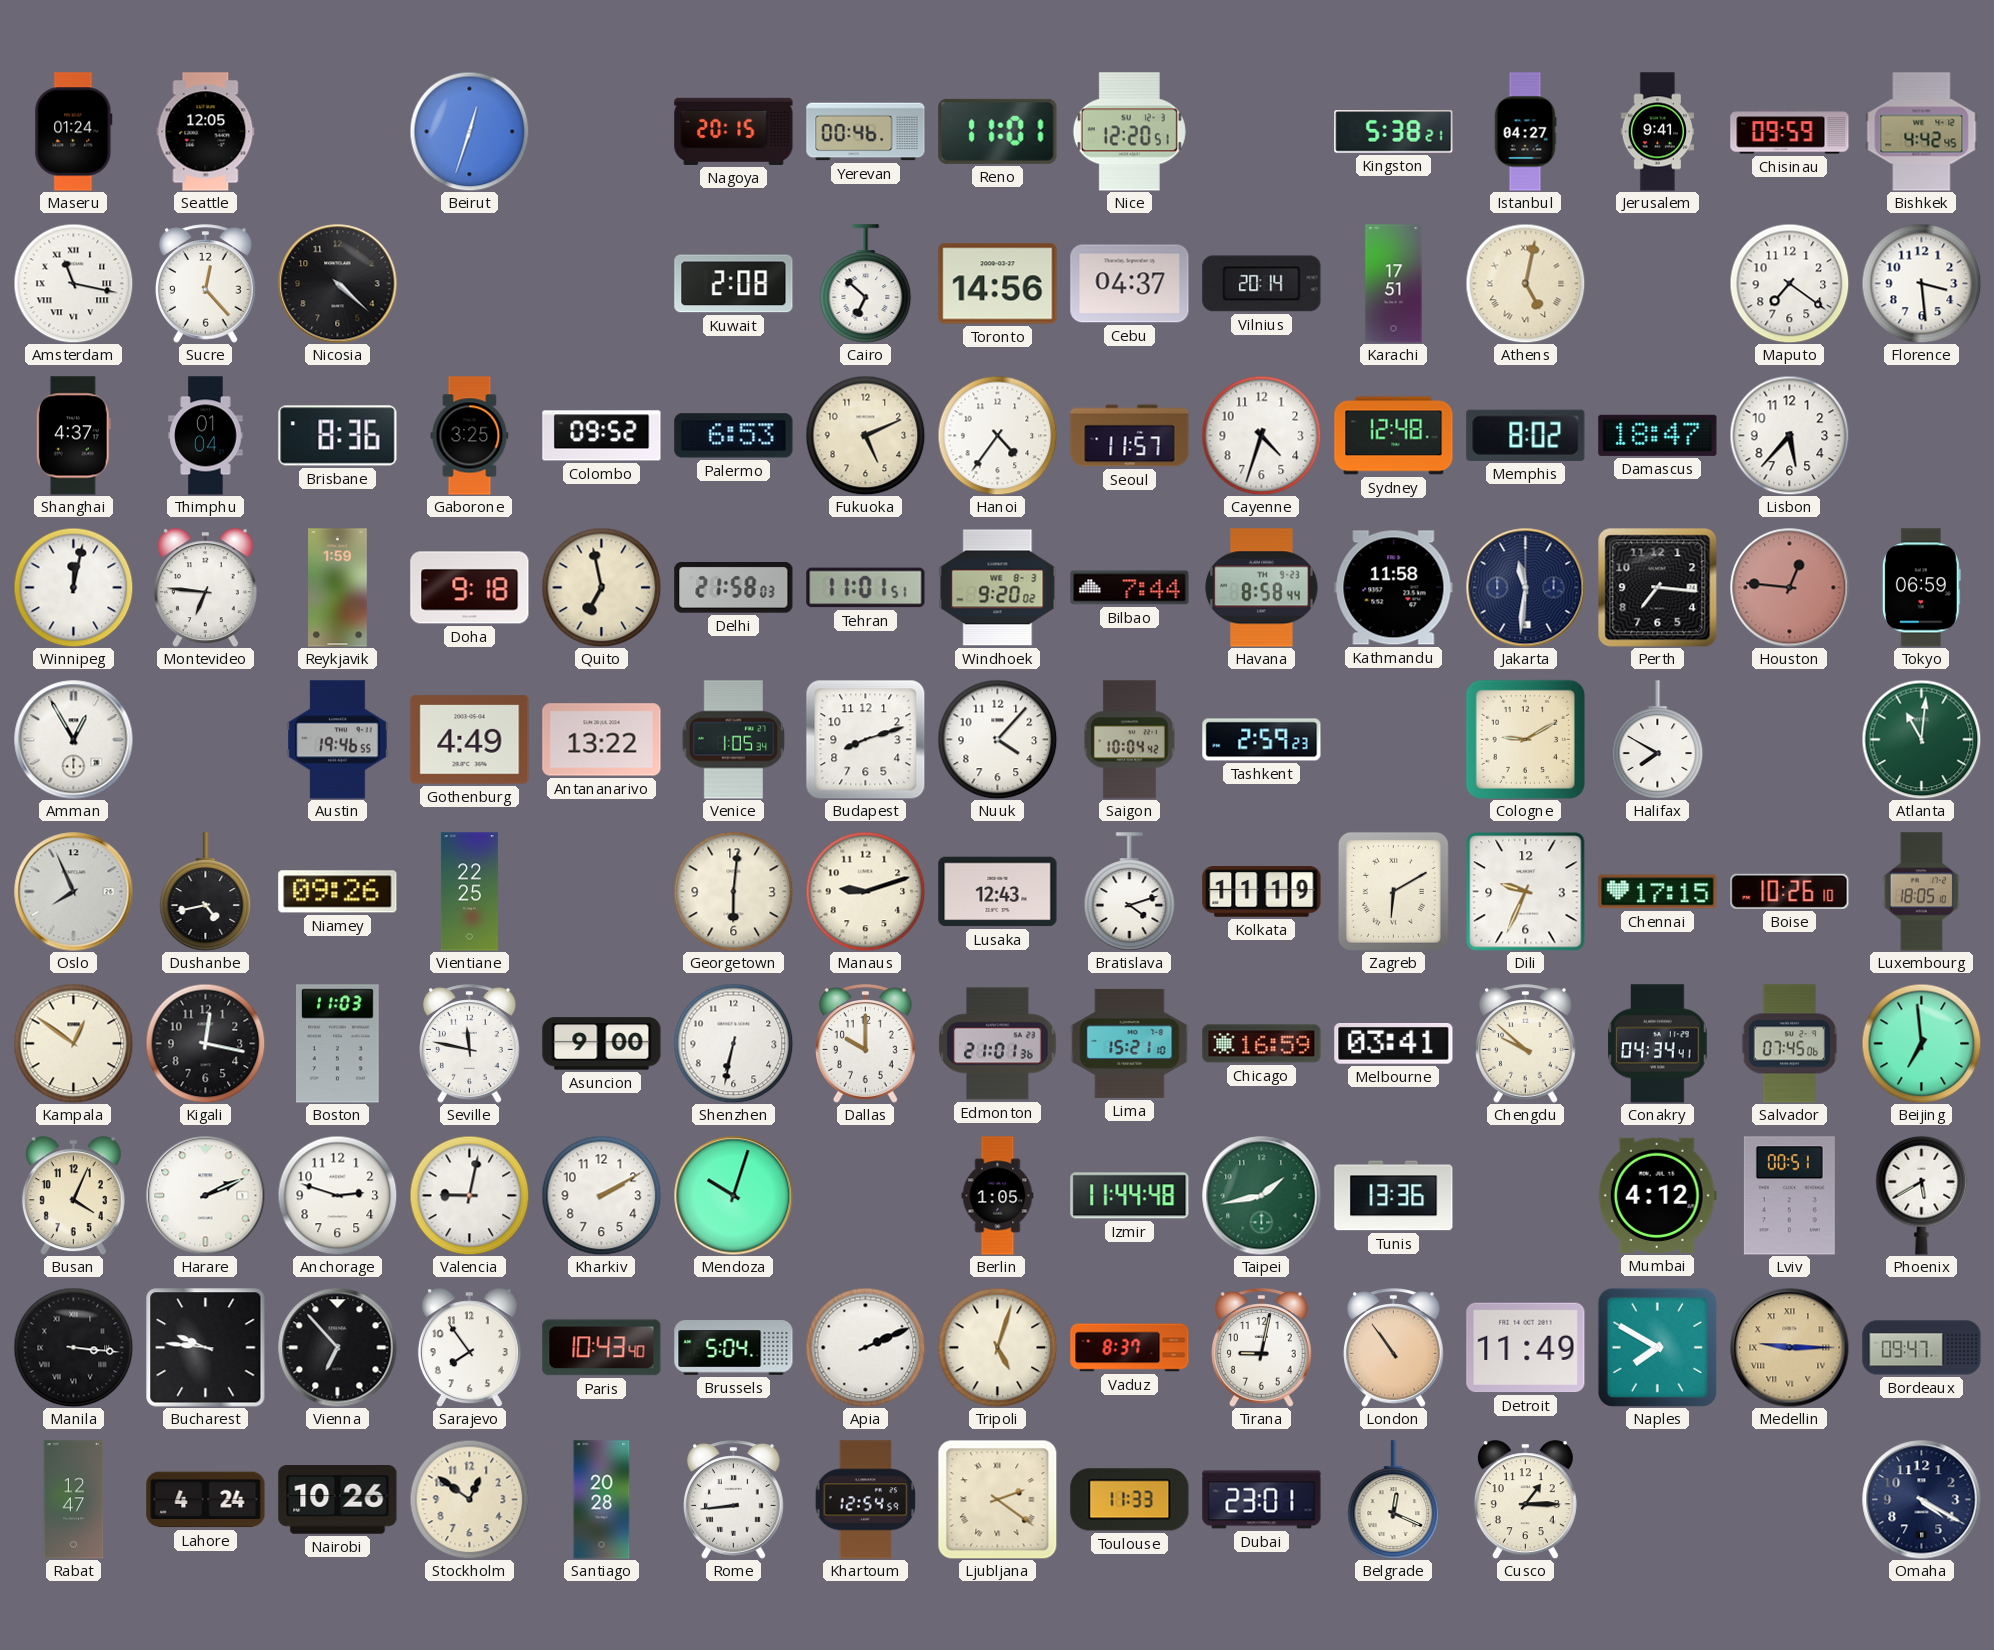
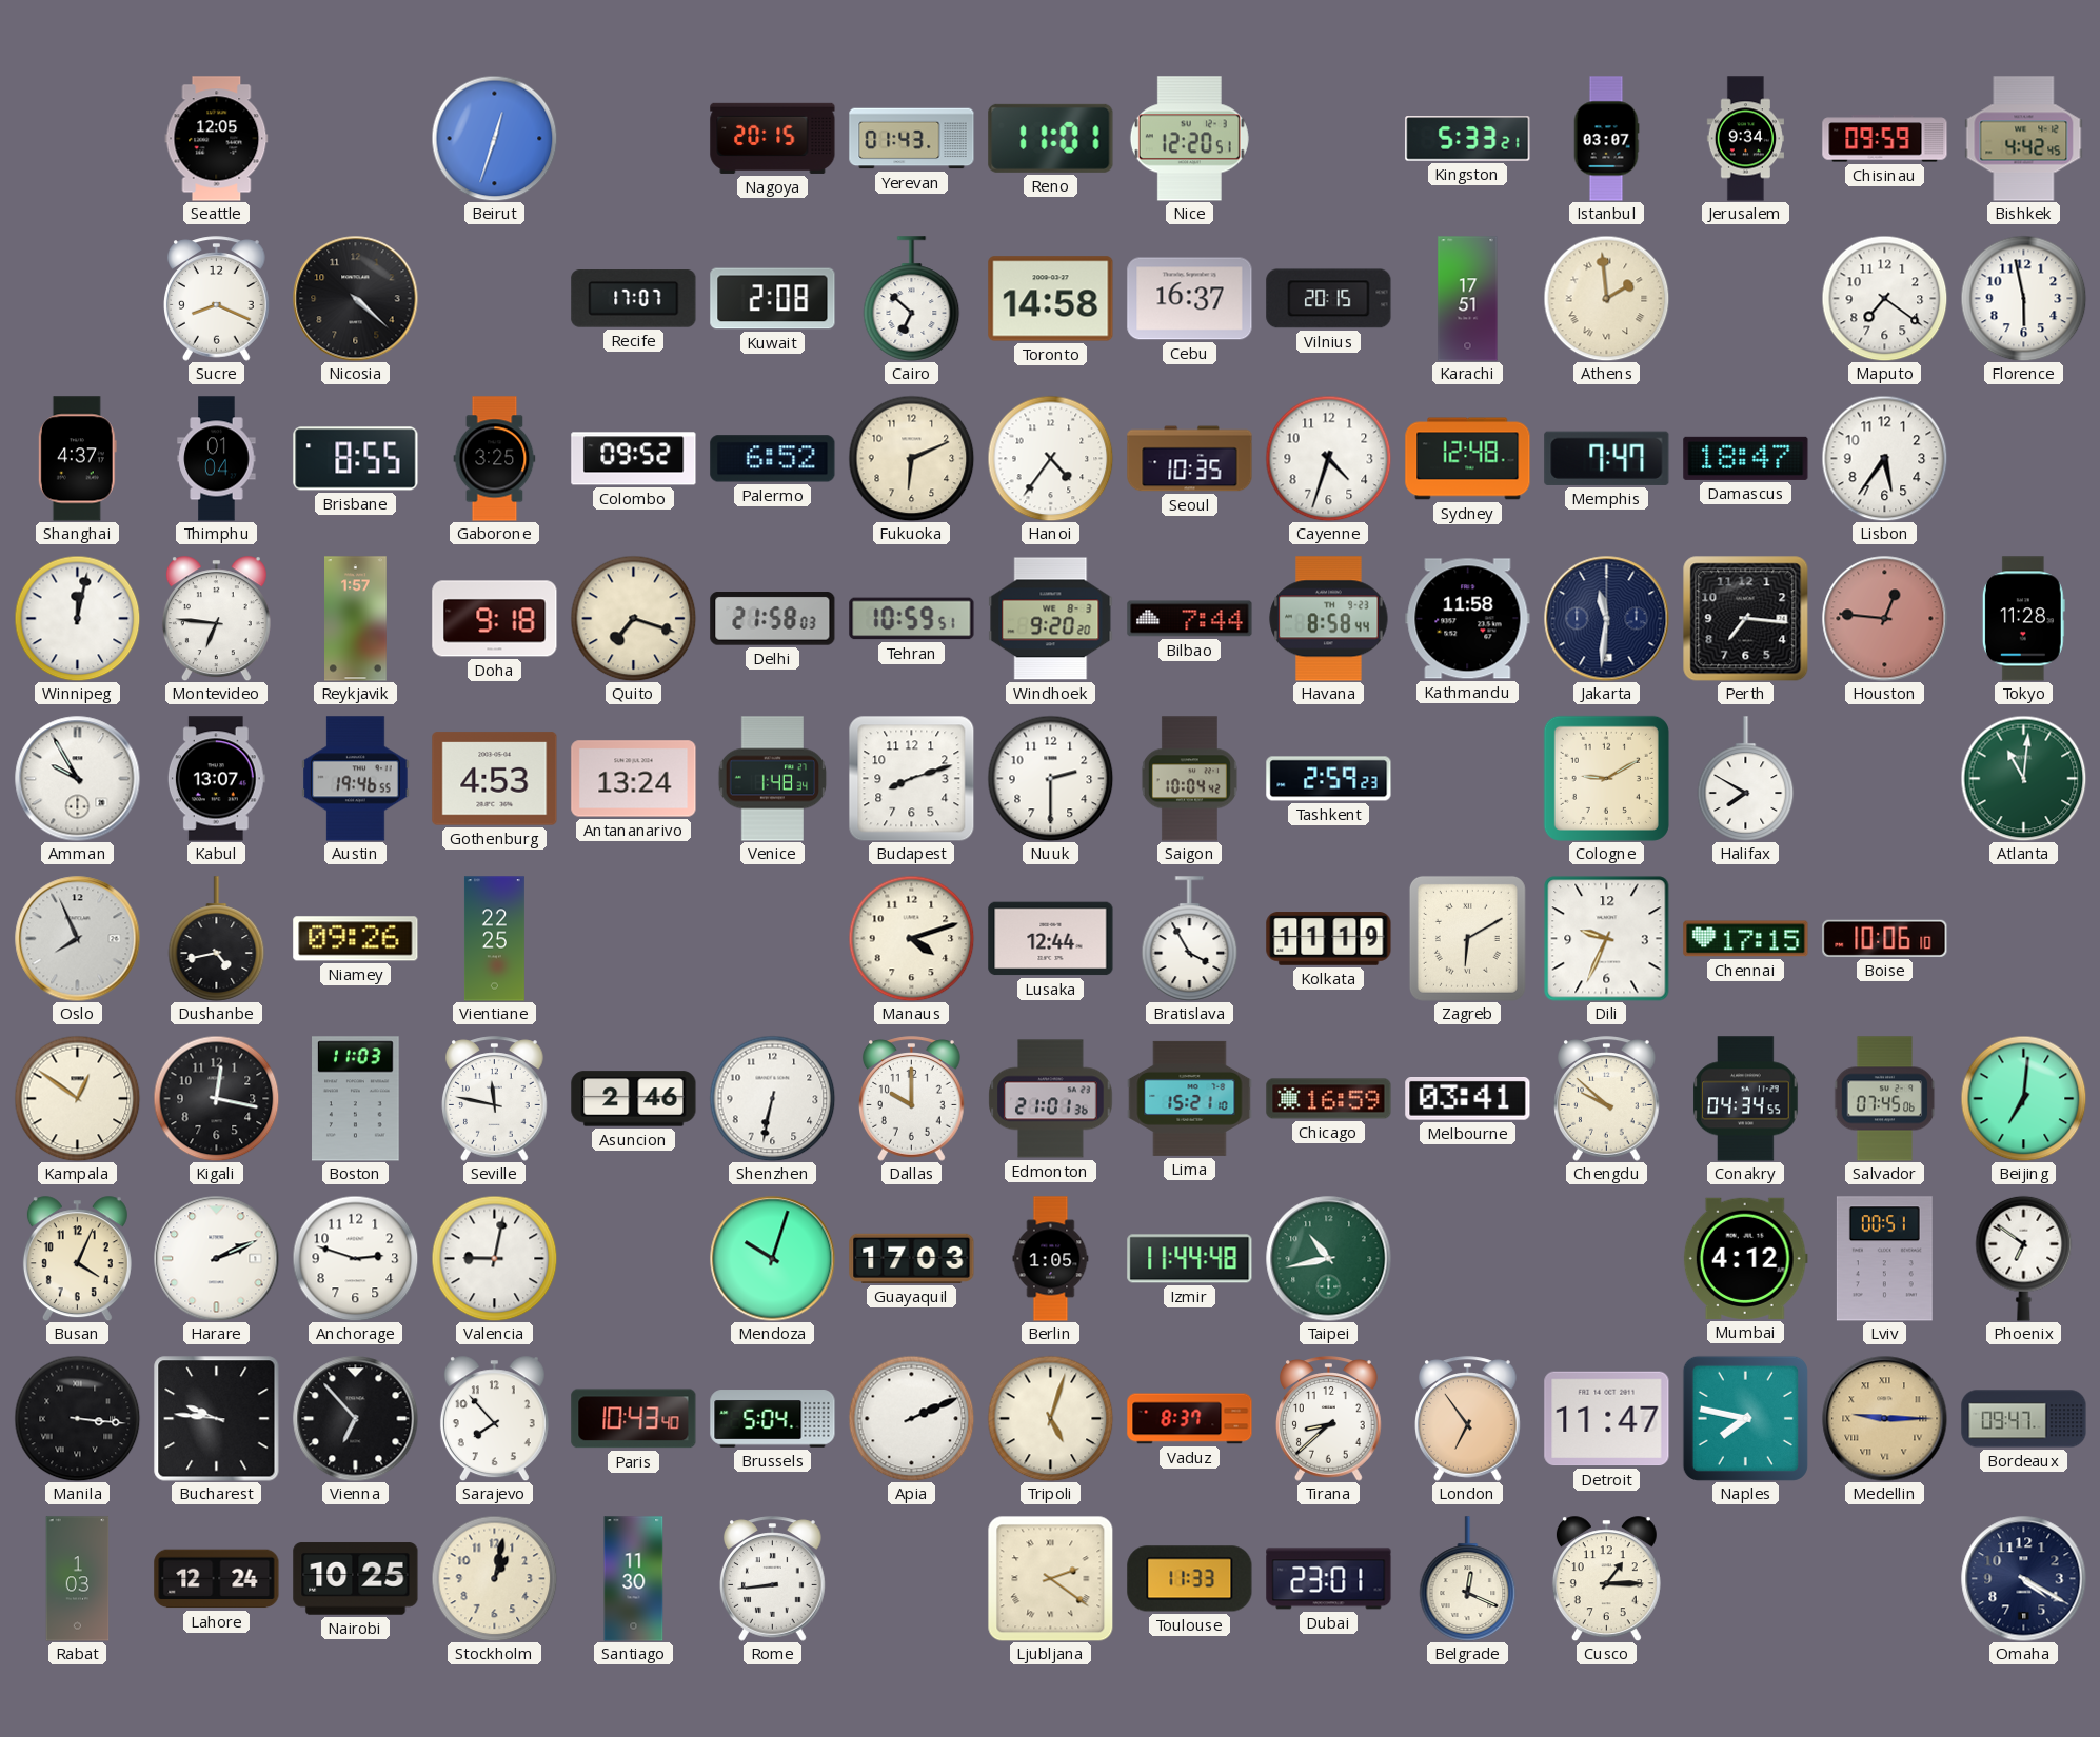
Maseru: 01:24 -> none (74, 132)
Yerevan: 00:46 -> 01:43 (912, 139)
Kingston: 5:38 -> 5:33 (1468, 139)
Istanbul: 04:27 -> 03:07 (1606, 139)
Jerusalem: 9:41 -> 9:34 (1745, 139)
Amsterdam: 11:17 -> none (73, 283)
Sucre: 12:23 -> 8:19 (217, 299)
Recife: none -> 17:07 (634, 299)
Toronto: 14:56 -> 14:58 (1051, 299)
Cebu: 04:37 -> 16:37 (1190, 299)
Vilnius: 20:14 -> 20:15 (1329, 299)
Athens: 5:02 -> 1:59 (1606, 298)
Florence: 3:29 -> 5:58 (2023, 298)
Brisbane: 8:36 -> 8:55 (356, 459)
Palermo: 6:53 -> 6:52 (773, 459)
Fukuoka: 5:11 -> 6:11 (911, 458)
Seoul: 11:57 -> 10:35 (1190, 459)
Memphis: 8:02 -> 7:47 (1607, 458)
Lisbon: 5:37 -> 5:36 (1884, 458)
Reykjavik: 1:59 -> 1:57 (356, 619)
Quito: 6:58 -> 7:18 (633, 618)
Tehran: 11:01 -> 10:59 (912, 619)
Windhoek: 9:20:02 -> 9:20:20 (1051, 619)
Tokyo: 06:59 -> 11:28 (2023, 619)
Amman: 12:55 -> 9:55 (78, 779)
Kabul: none -> 13:07 (216, 779)
Gothenburg: 4:49 -> 4:53 (495, 779)
Antananarivo: 13:22 -> 13:24 (634, 779)
Venice: 1:05 -> 1:48 (773, 779)
Nuuk: 4:07 -> 2:30 (1050, 778)
Georgetown: 6:01 -> none (733, 891)
Manaus: 9:12 -> 4:12 (911, 938)
Lusaka: 12:43 -> 12:44 (1051, 939)
Bratislava: 4:12 -> 3:55 (1190, 939)
Boise: 10:26 -> 10:06 (1885, 938)
Luxembourg: 18:05 -> none (1922, 892)
Asuncion: 9:00 -> 2:46 (634, 1099)
Conakry: 04:34:41 -> 04:34:55 (1746, 1099)
Beijing: 6:59 -> 7:01 (2023, 1098)
Kharkiv: 2:10 -> none (601, 1195)
Guayaquil: none -> 17:03 (912, 1258)
Taipei: 1:43 -> 10:43 (1329, 1259)
Tunis: 13:36 -> none (1394, 1196)
Phoenix: 5:40 -> 6:51 (2024, 1258)
Sarajevo: 7:54 -> 7:53 (494, 1419)
Tirana: 9:02 -> 8:38 (1329, 1419)
London: 10:54 -> 6:54 (1468, 1419)
Detroit: 11:49 -> 11:47 (1607, 1419)
Naples: 7:50 -> 7:47 (1745, 1418)
Rabat: 12:47 -> 1:03 (78, 1579)
Lahore: 4:24 -> 12:24 (217, 1579)
Nairobi: 10:26 -> 10:25 (356, 1579)
Stockholm: 12:51 -> 1:02 (494, 1578)
Santiago: 20:28 -> 11:30 (634, 1579)
Khartoum: 12:54 -> none (866, 1500)
